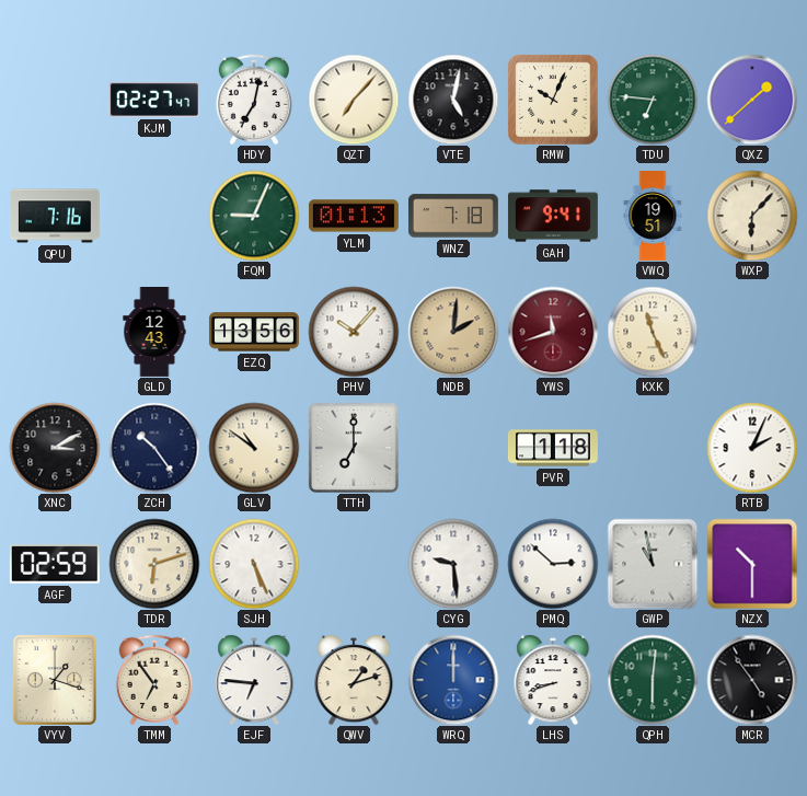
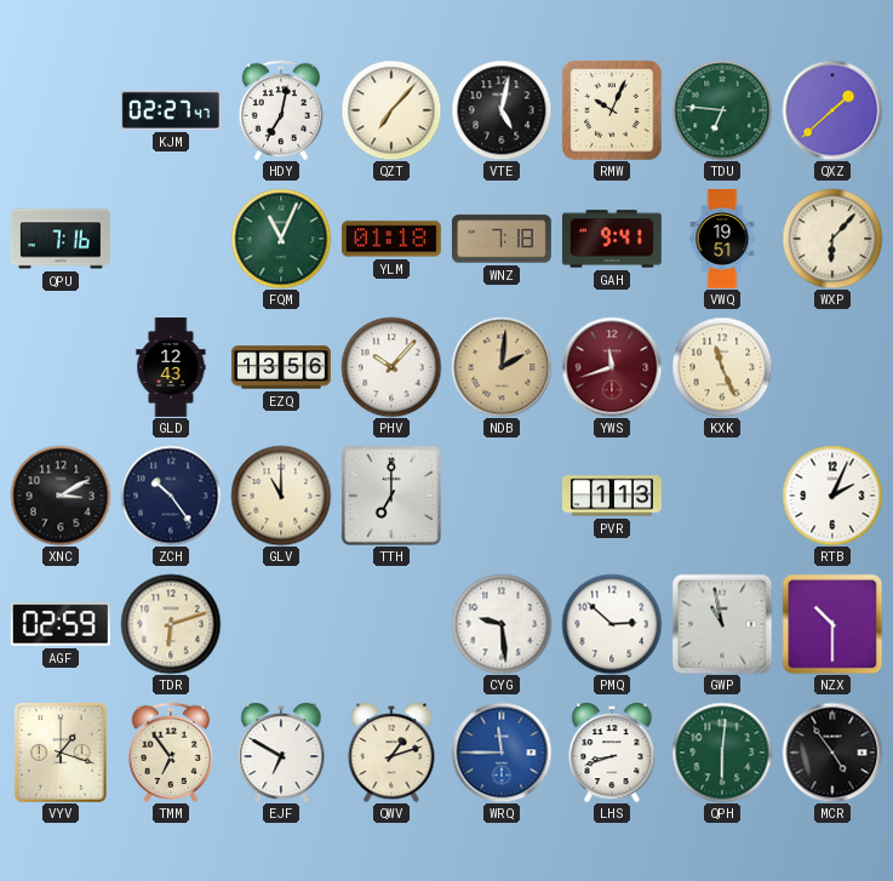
FQM: 9:04 -> 11:04 (281, 239)
YLM: 01:13 -> 01:18 (391, 239)
GLV: 10:51 -> 11:00 (281, 496)
PVR: 1:18 -> 1:13 (612, 496)
SJH: 5:26 -> none (254, 564)
EJF: 6:46 -> 6:50 (281, 753)
WRQ: 12:00 -> 11:45 (502, 753)
